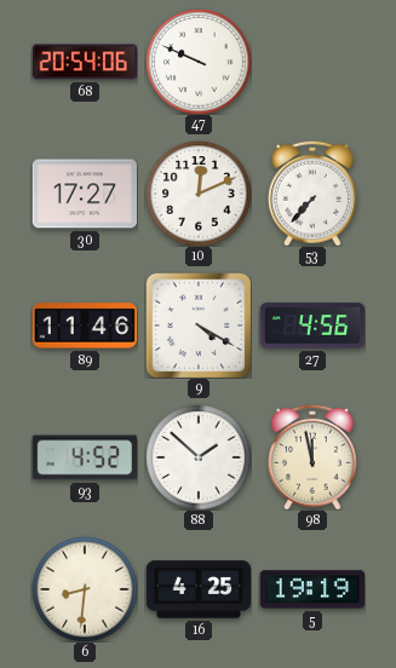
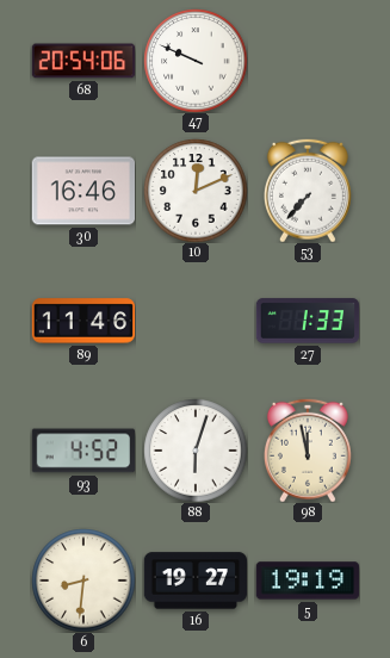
30: 17:27 -> 16:46 (82, 191)
9: 4:20 -> none (199, 326)
27: 4:56 -> 1:33 (308, 321)
88: 1:52 -> 6:03 (196, 451)
16: 4:25 -> 19:27 (194, 581)
